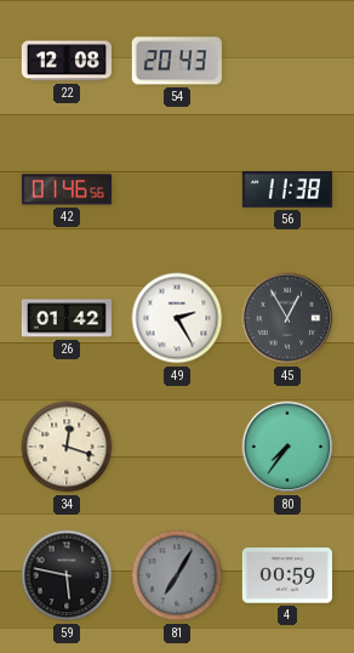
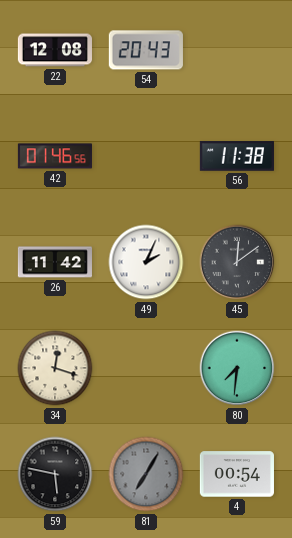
26: 01:42 -> 11:42 (55, 262)
49: 2:25 -> 2:04 (146, 262)
45: 12:55 -> 12:09 (237, 262)
80: 7:36 -> 7:31 (237, 368)
4: 00:59 -> 00:54 (237, 474)
